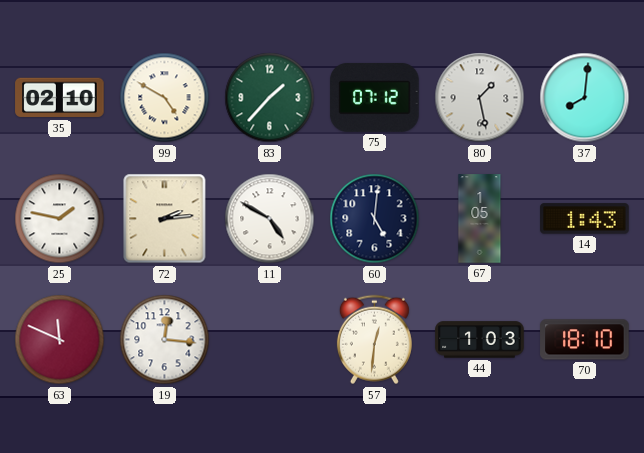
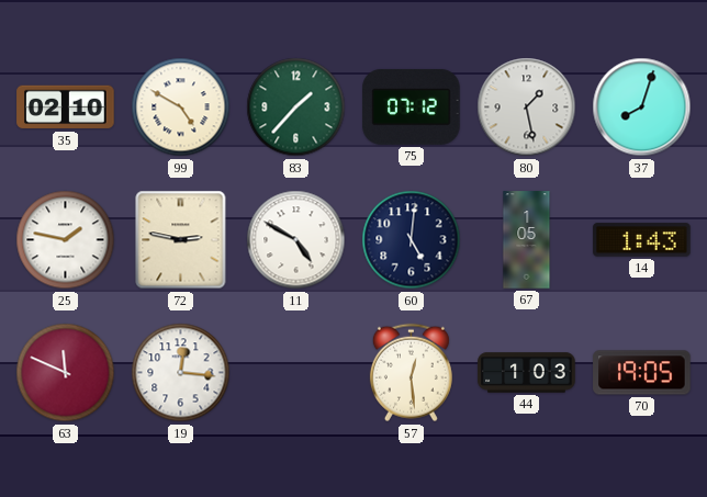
37: 8:01 -> 8:03 (642, 108)
72: 2:14 -> 2:47 (181, 240)
57: 12:31 -> 12:29 (411, 373)
70: 18:10 -> 19:05 (642, 373)
